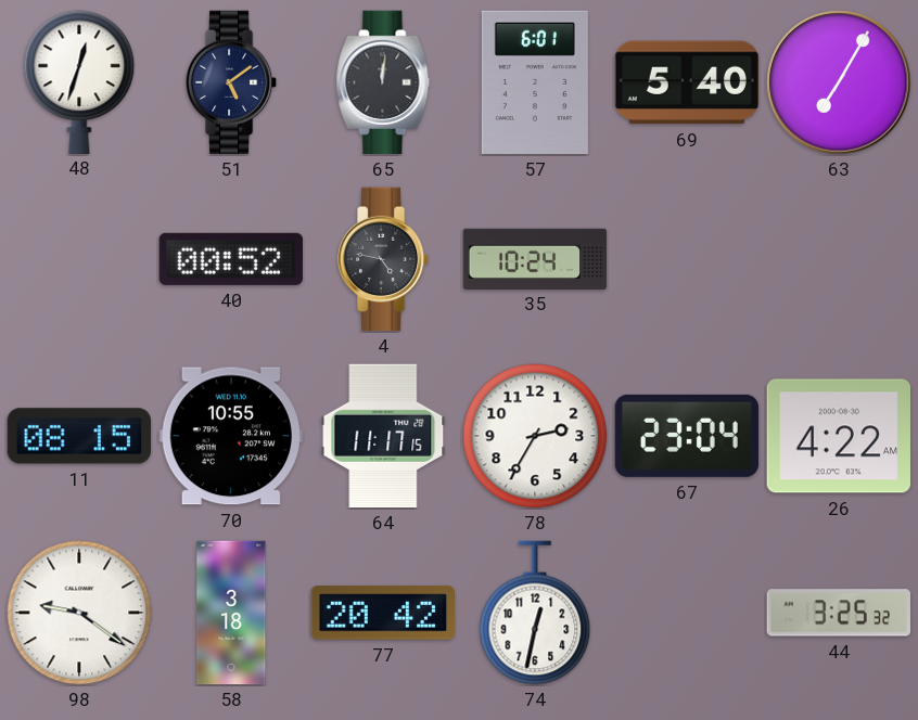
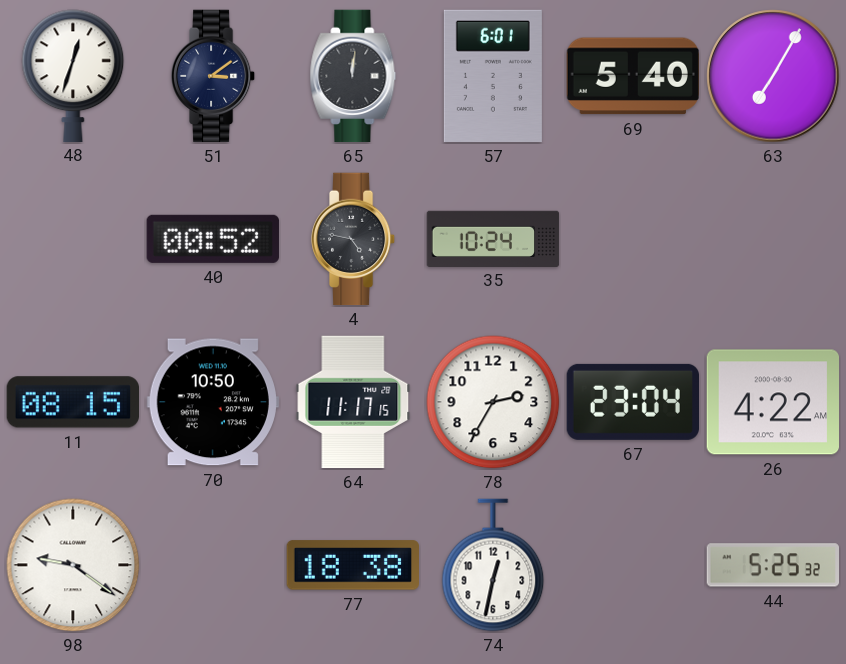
51: 5:09 -> 3:09 (213, 76)
70: 10:55 -> 10:50 (213, 402)
58: 3:18 -> none (231, 613)
77: 20:42 -> 18:38 (352, 565)
44: 3:25 -> 5:25 (772, 565)
